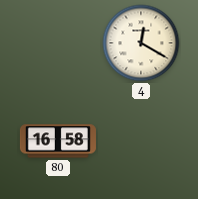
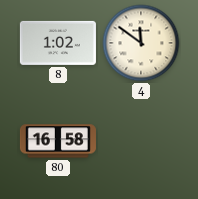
8: none -> 1:02 (58, 43)
4: 12:20 -> 11:51 (141, 43)
